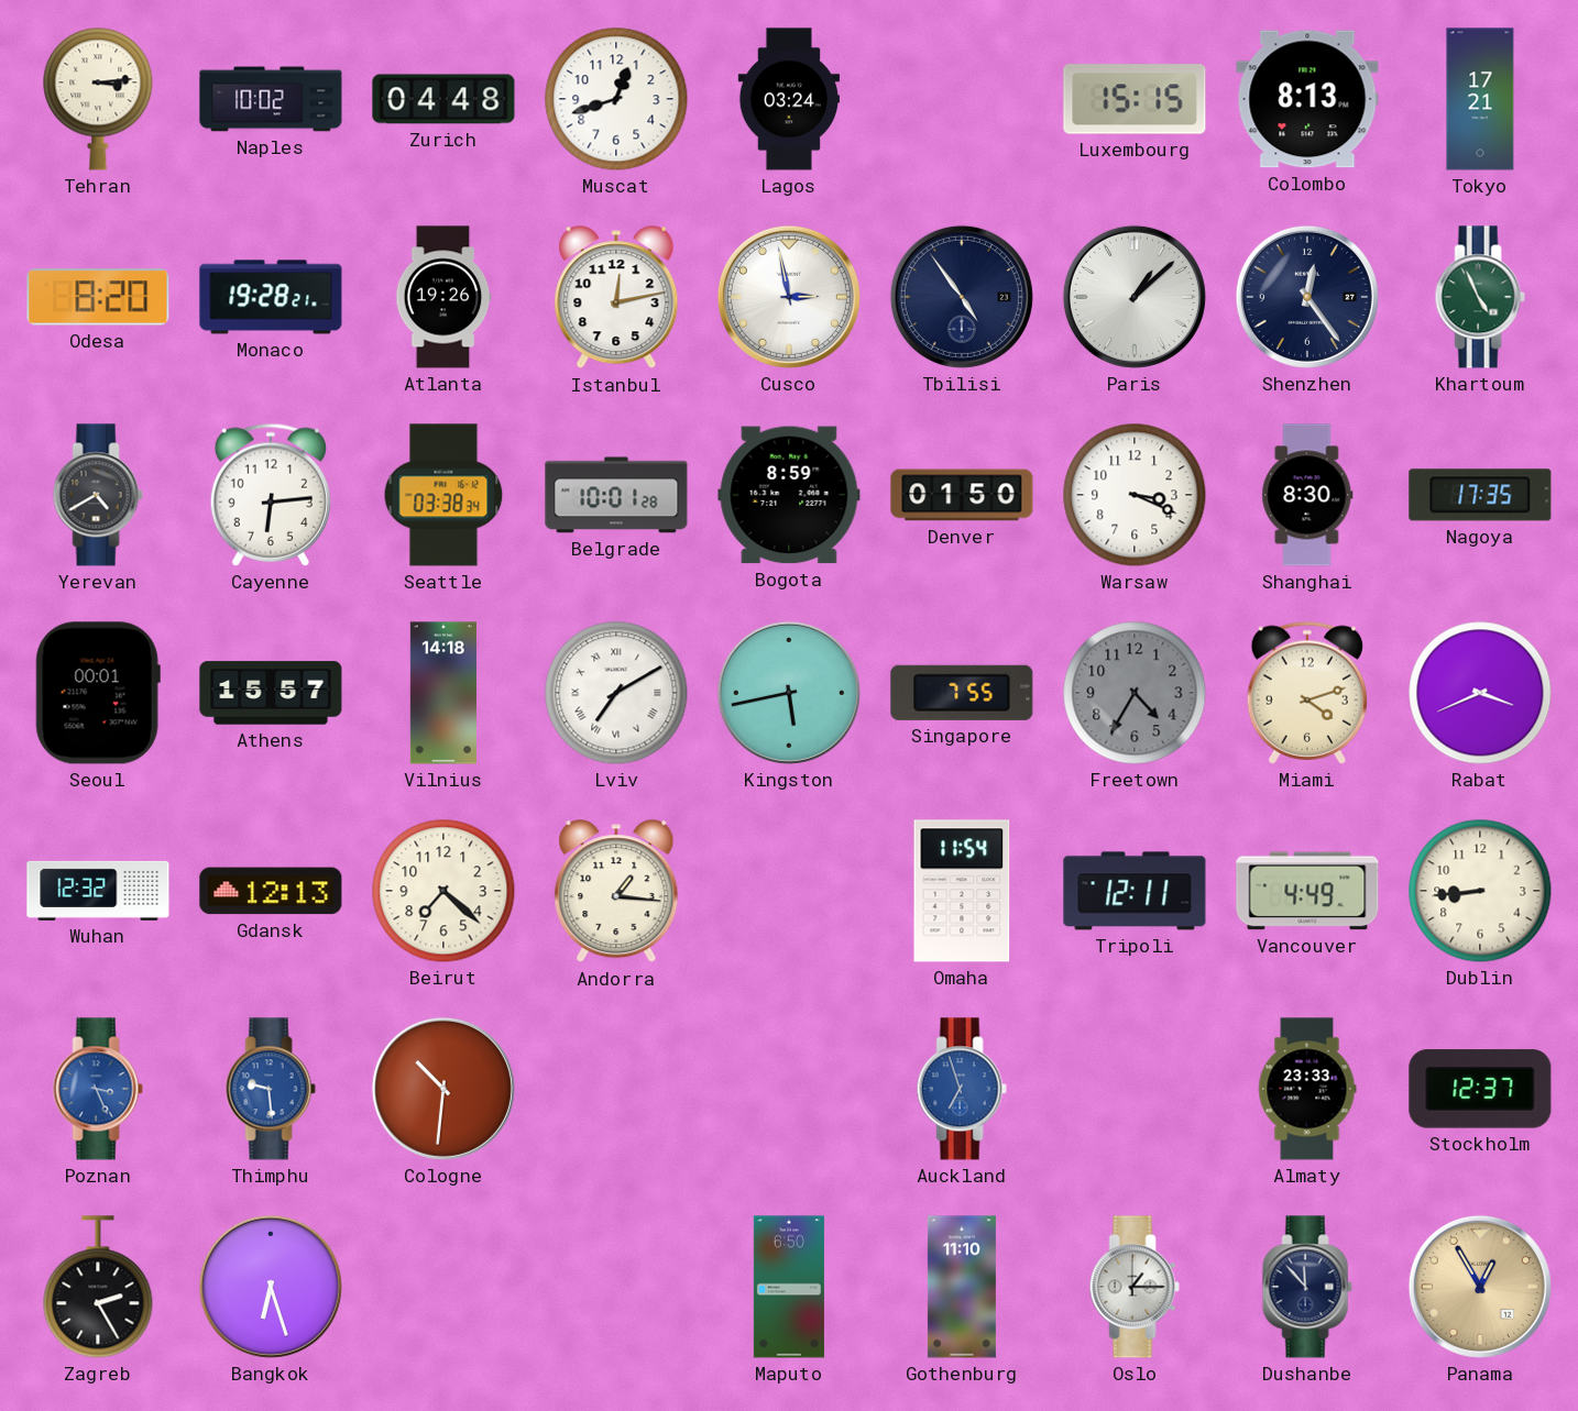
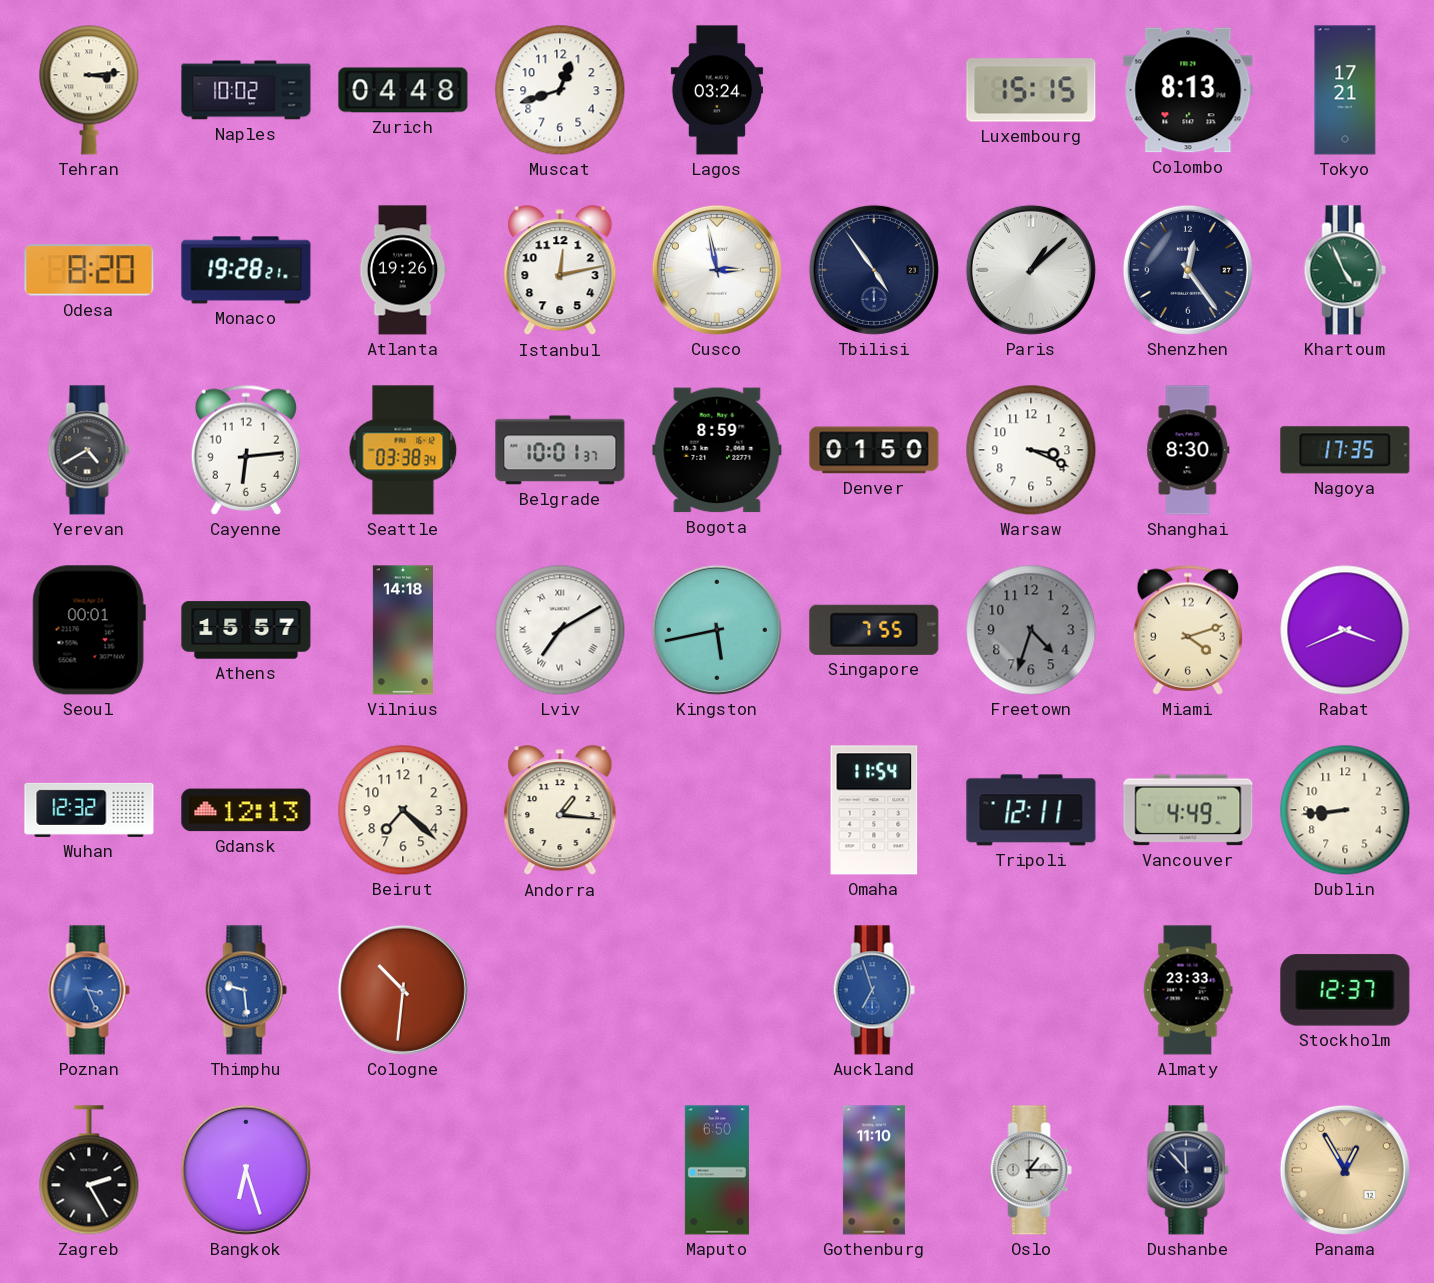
Belgrade: 10:01:28 -> 10:01:37 (560, 450)
Freetown: 4:35 -> 4:33 (1031, 630)
